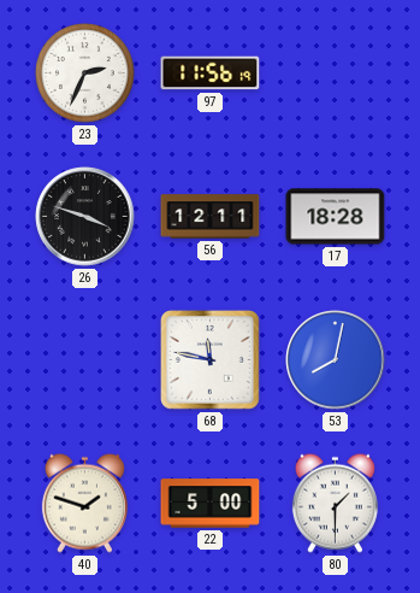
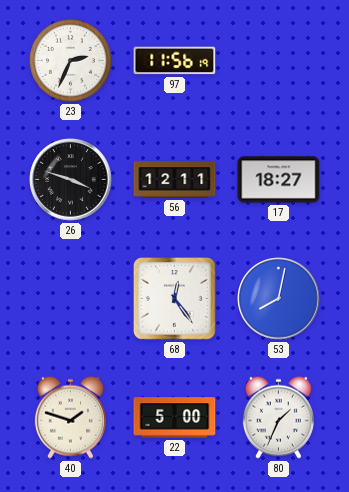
17: 18:28 -> 18:27 (279, 180)
68: 11:47 -> 12:24 (175, 299)
80: 1:30 -> 1:34 (278, 417)
